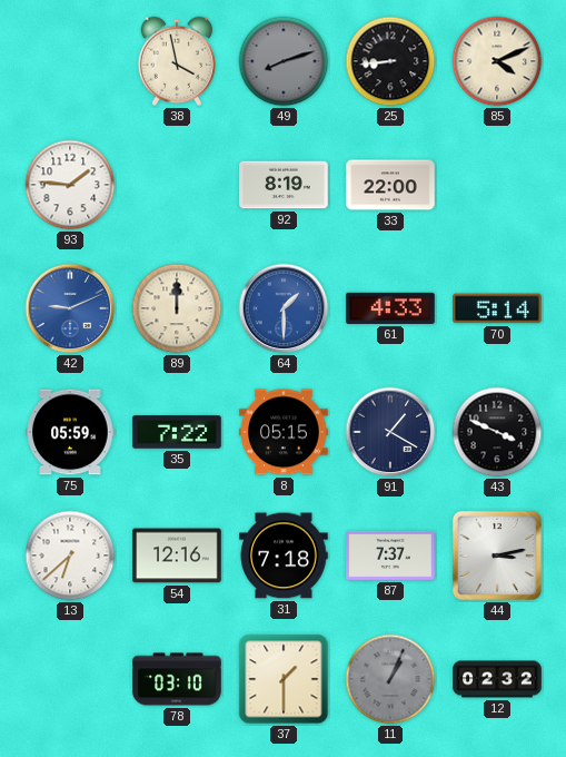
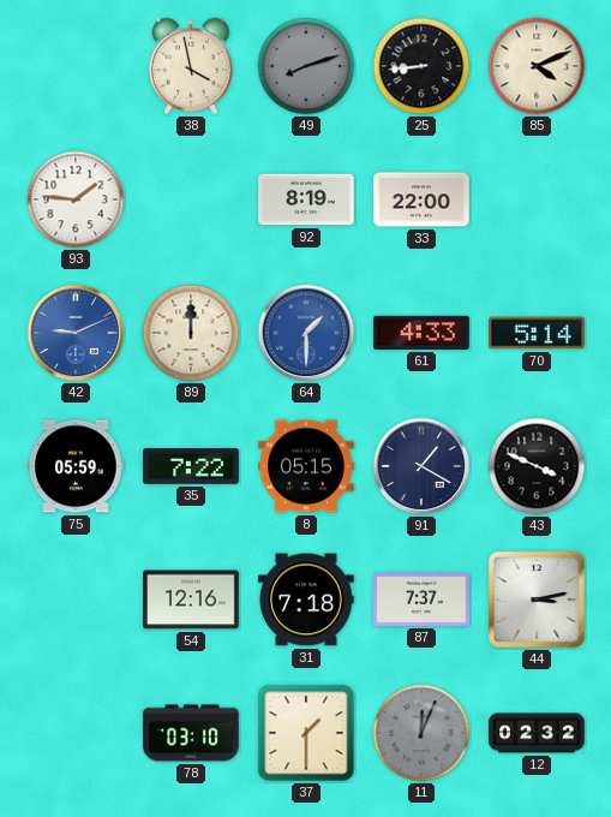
13: 6:38 -> none (70, 556)
11: 1:04 -> 12:04 (421, 733)
